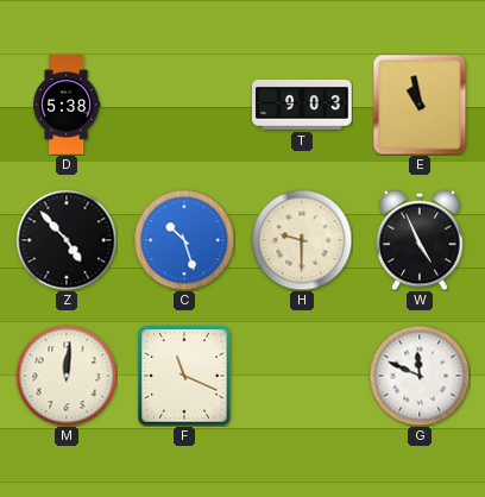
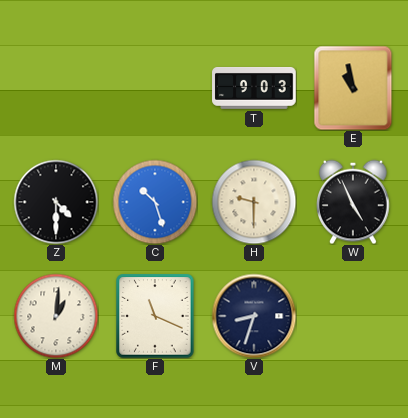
D: 5:38 -> none (67, 105)
Z: 4:53 -> 4:30 (56, 202)
M: 12:01 -> 1:01 (56, 316)
V: none -> 8:33 (254, 316)
G: 11:49 -> none (420, 376)
